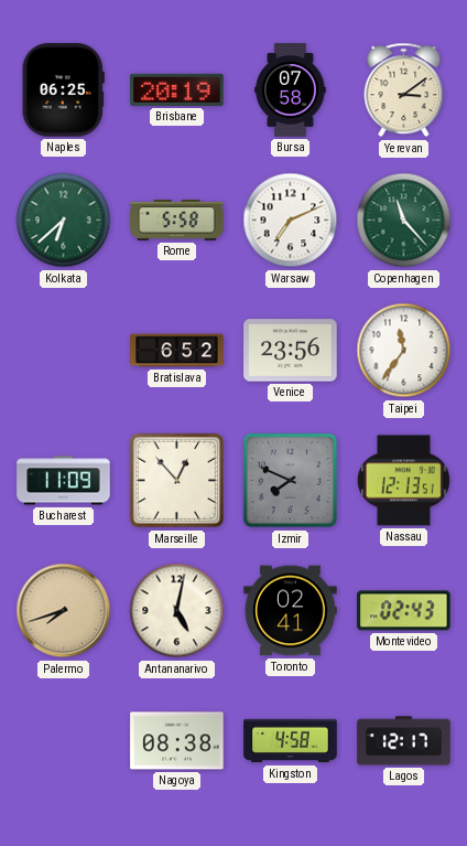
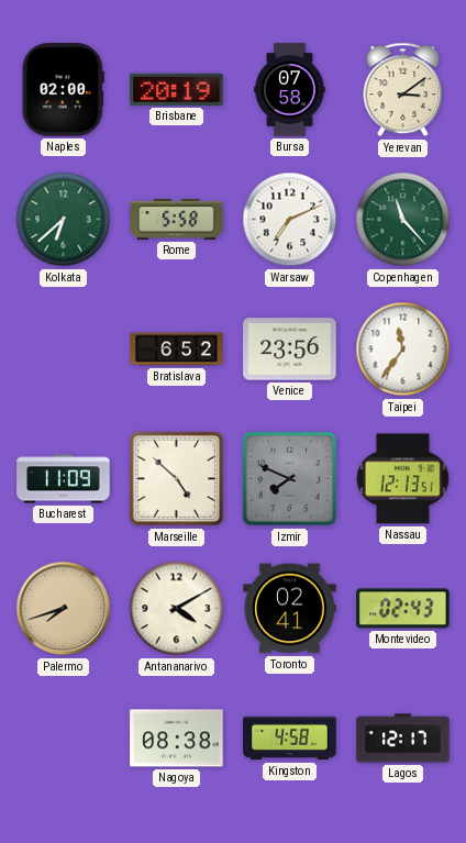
Naples: 06:25 -> 02:00 (63, 90)
Marseille: 12:53 -> 4:52 (177, 479)
Antananarivo: 5:02 -> 4:10 (177, 609)
